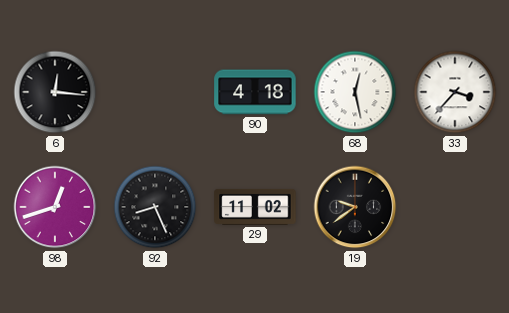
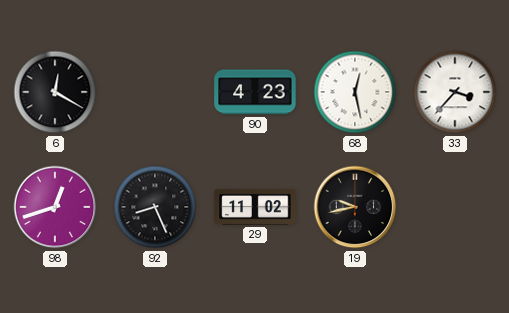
6: 12:16 -> 12:20 (55, 92)
90: 4:18 -> 4:23 (255, 92)
19: 9:39 -> 9:43 (355, 207)
